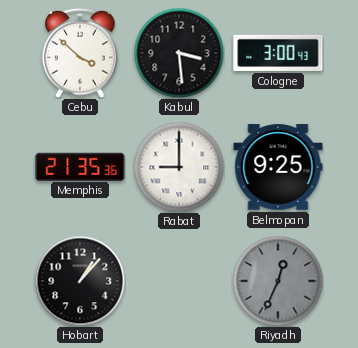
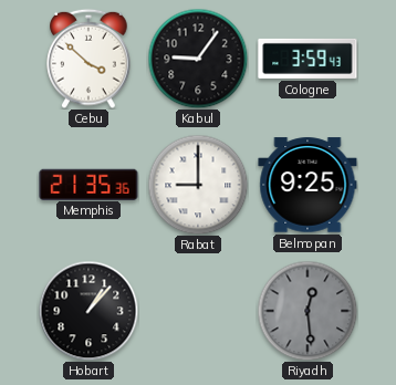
Kabul: 3:29 -> 9:06 (198, 59)
Cologne: 3:00 -> 3:59 (308, 59)
Riyadh: 12:34 -> 12:29 (308, 311)
